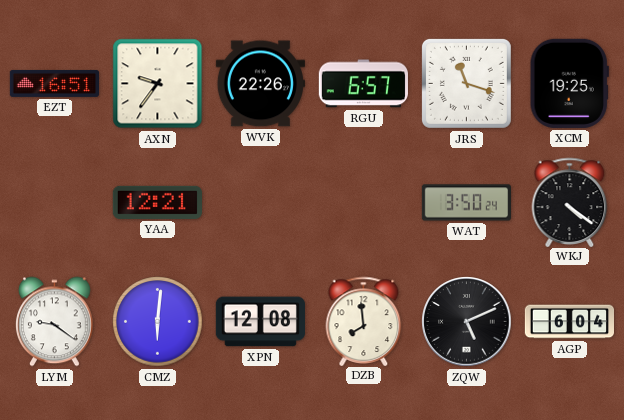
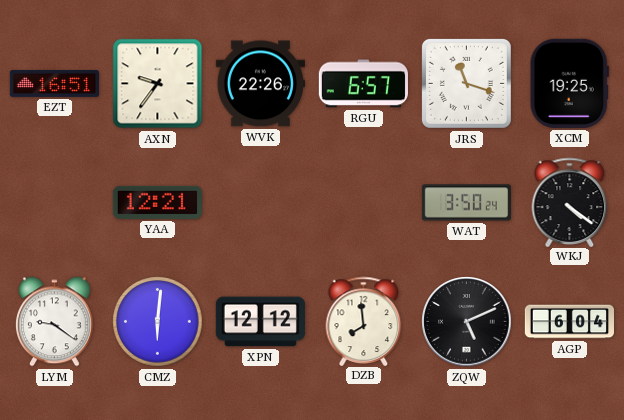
XPN: 12:08 -> 12:12 (260, 322)
